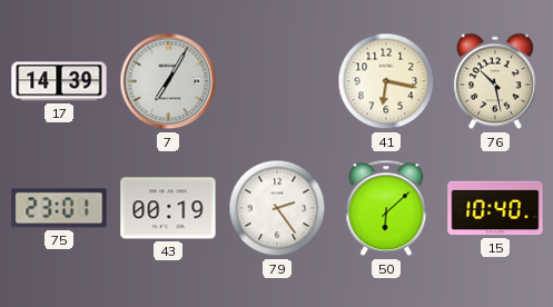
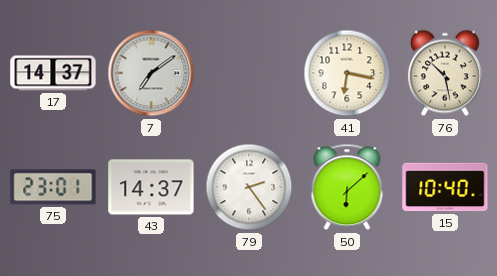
17: 14:39 -> 14:37 (53, 73)
7: 7:05 -> 7:09 (151, 73)
43: 00:19 -> 14:37 (151, 187)
